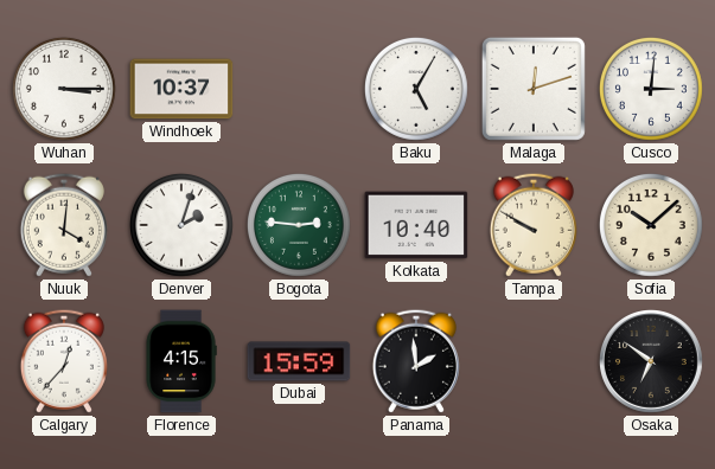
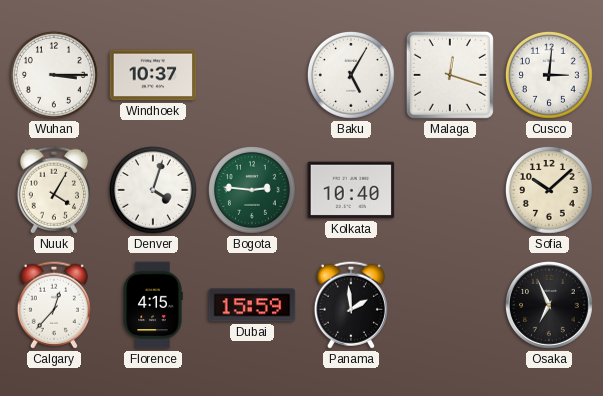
Malaga: 12:12 -> 12:18 (450, 75)
Nuuk: 4:01 -> 4:05 (54, 190)
Denver: 2:03 -> 4:03 (153, 190)
Tampa: 9:50 -> none (534, 225)
Osaka: 6:51 -> 6:56 (550, 306)
